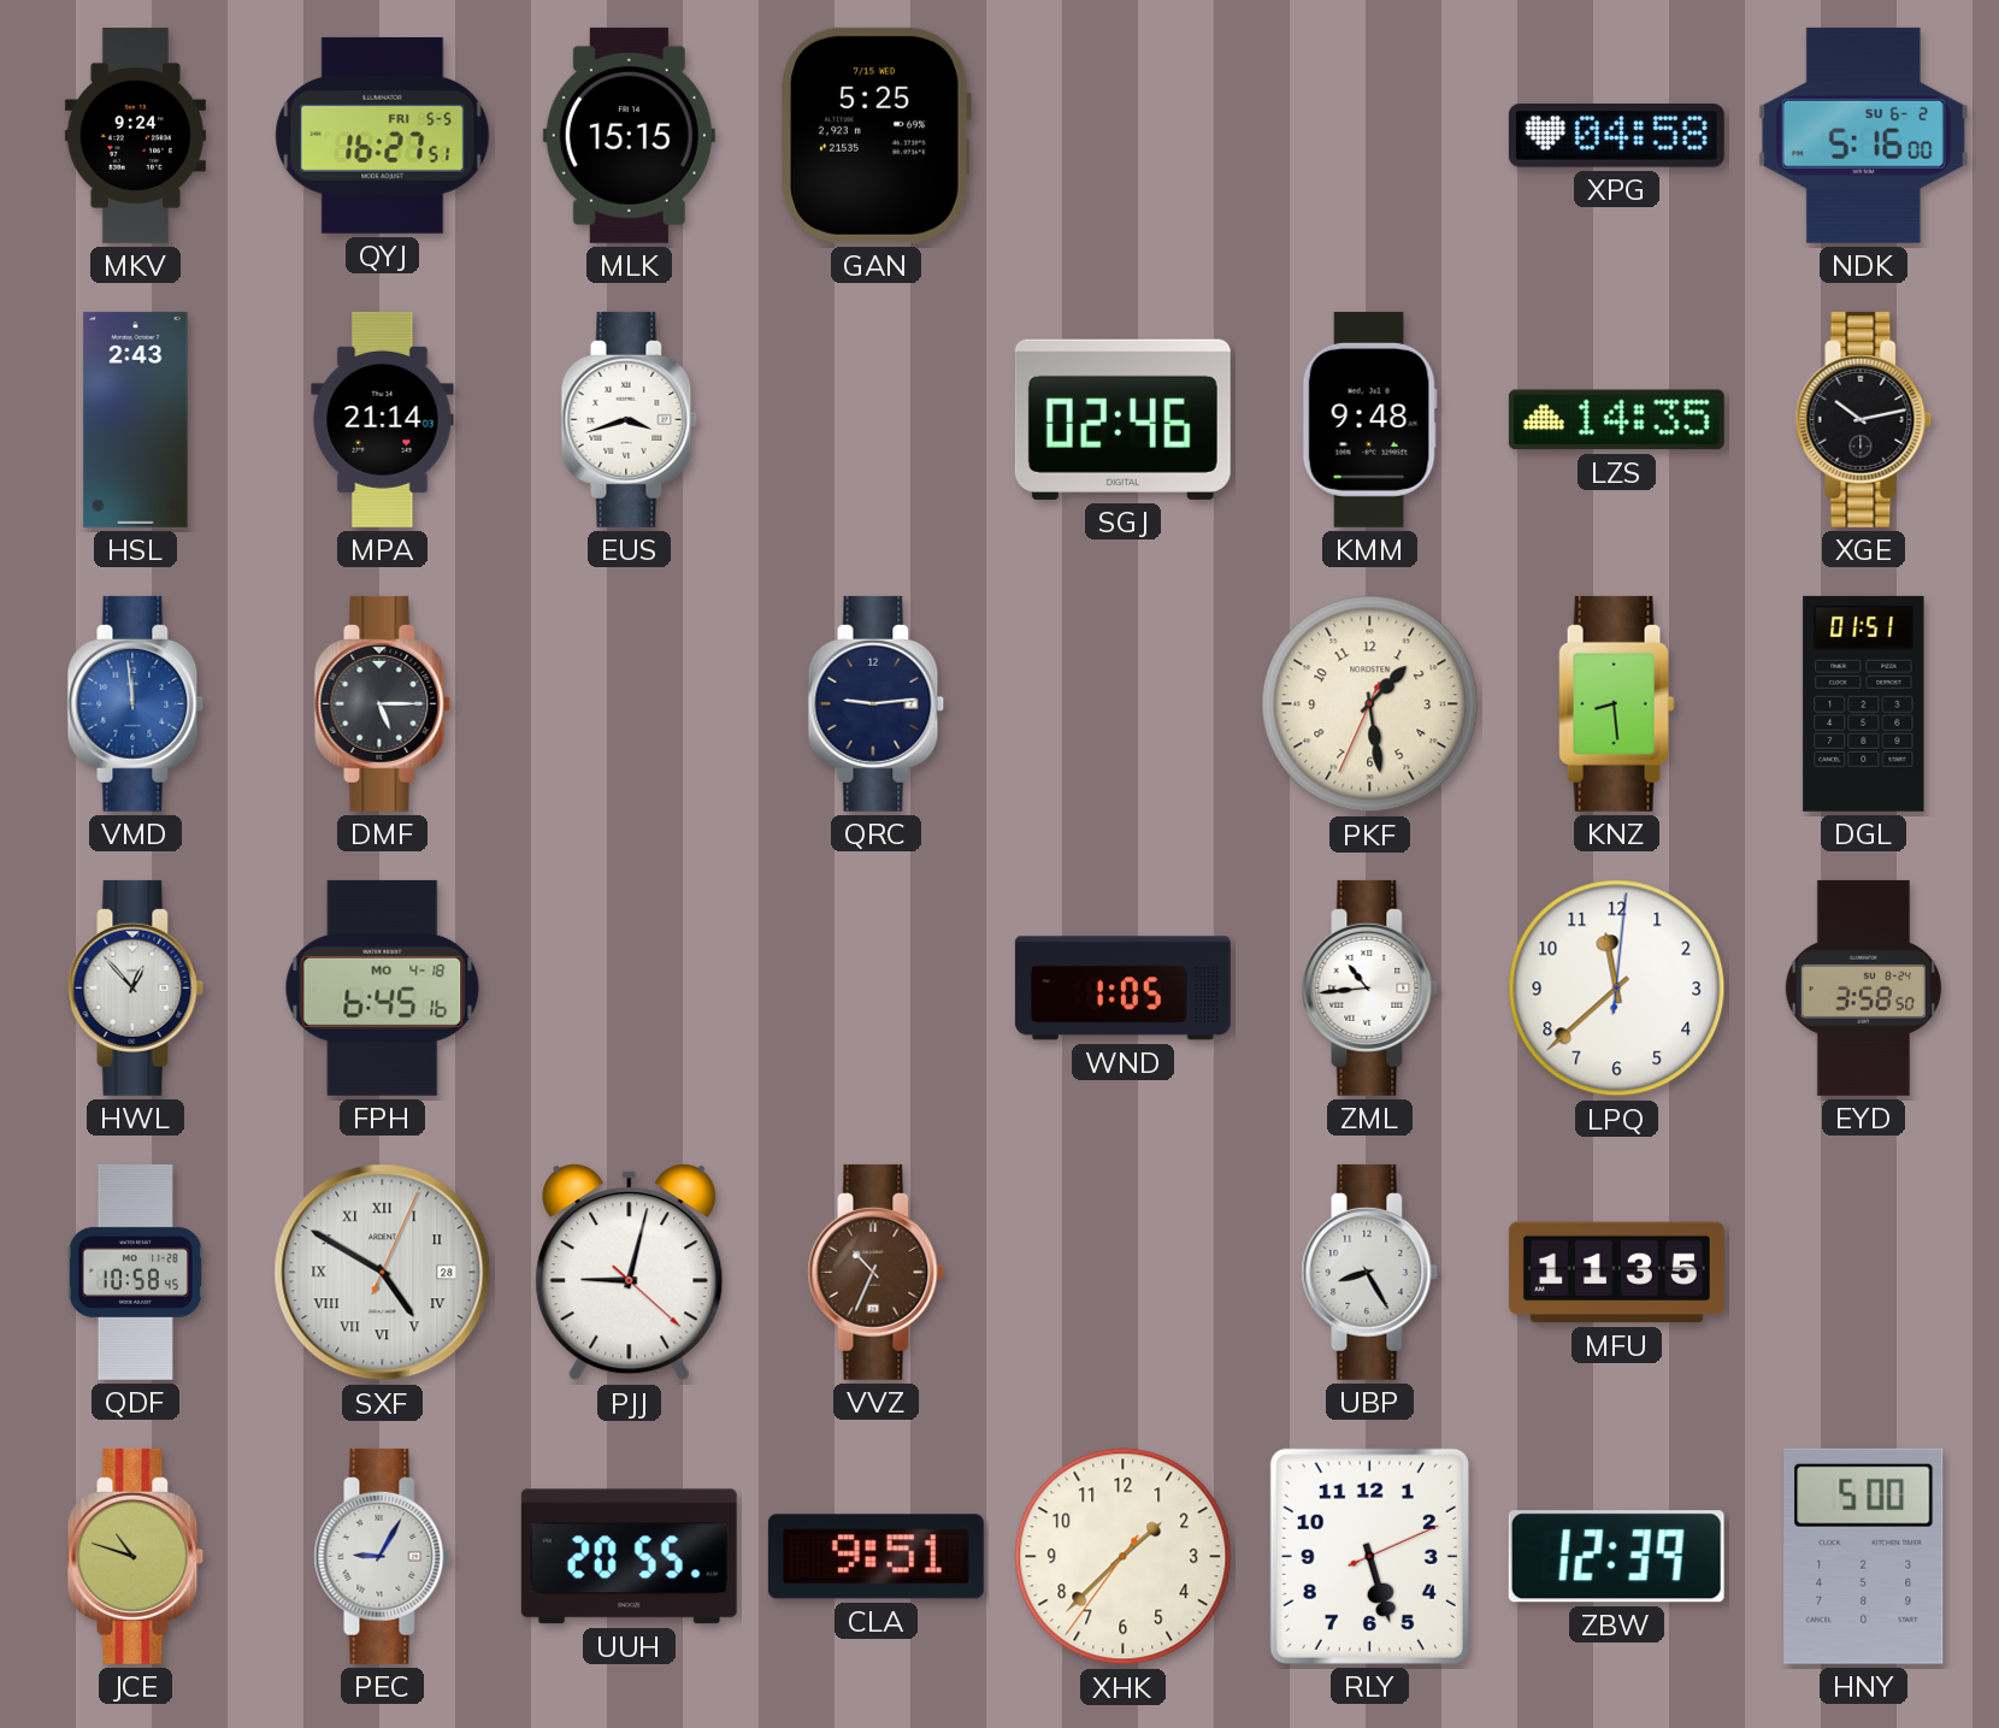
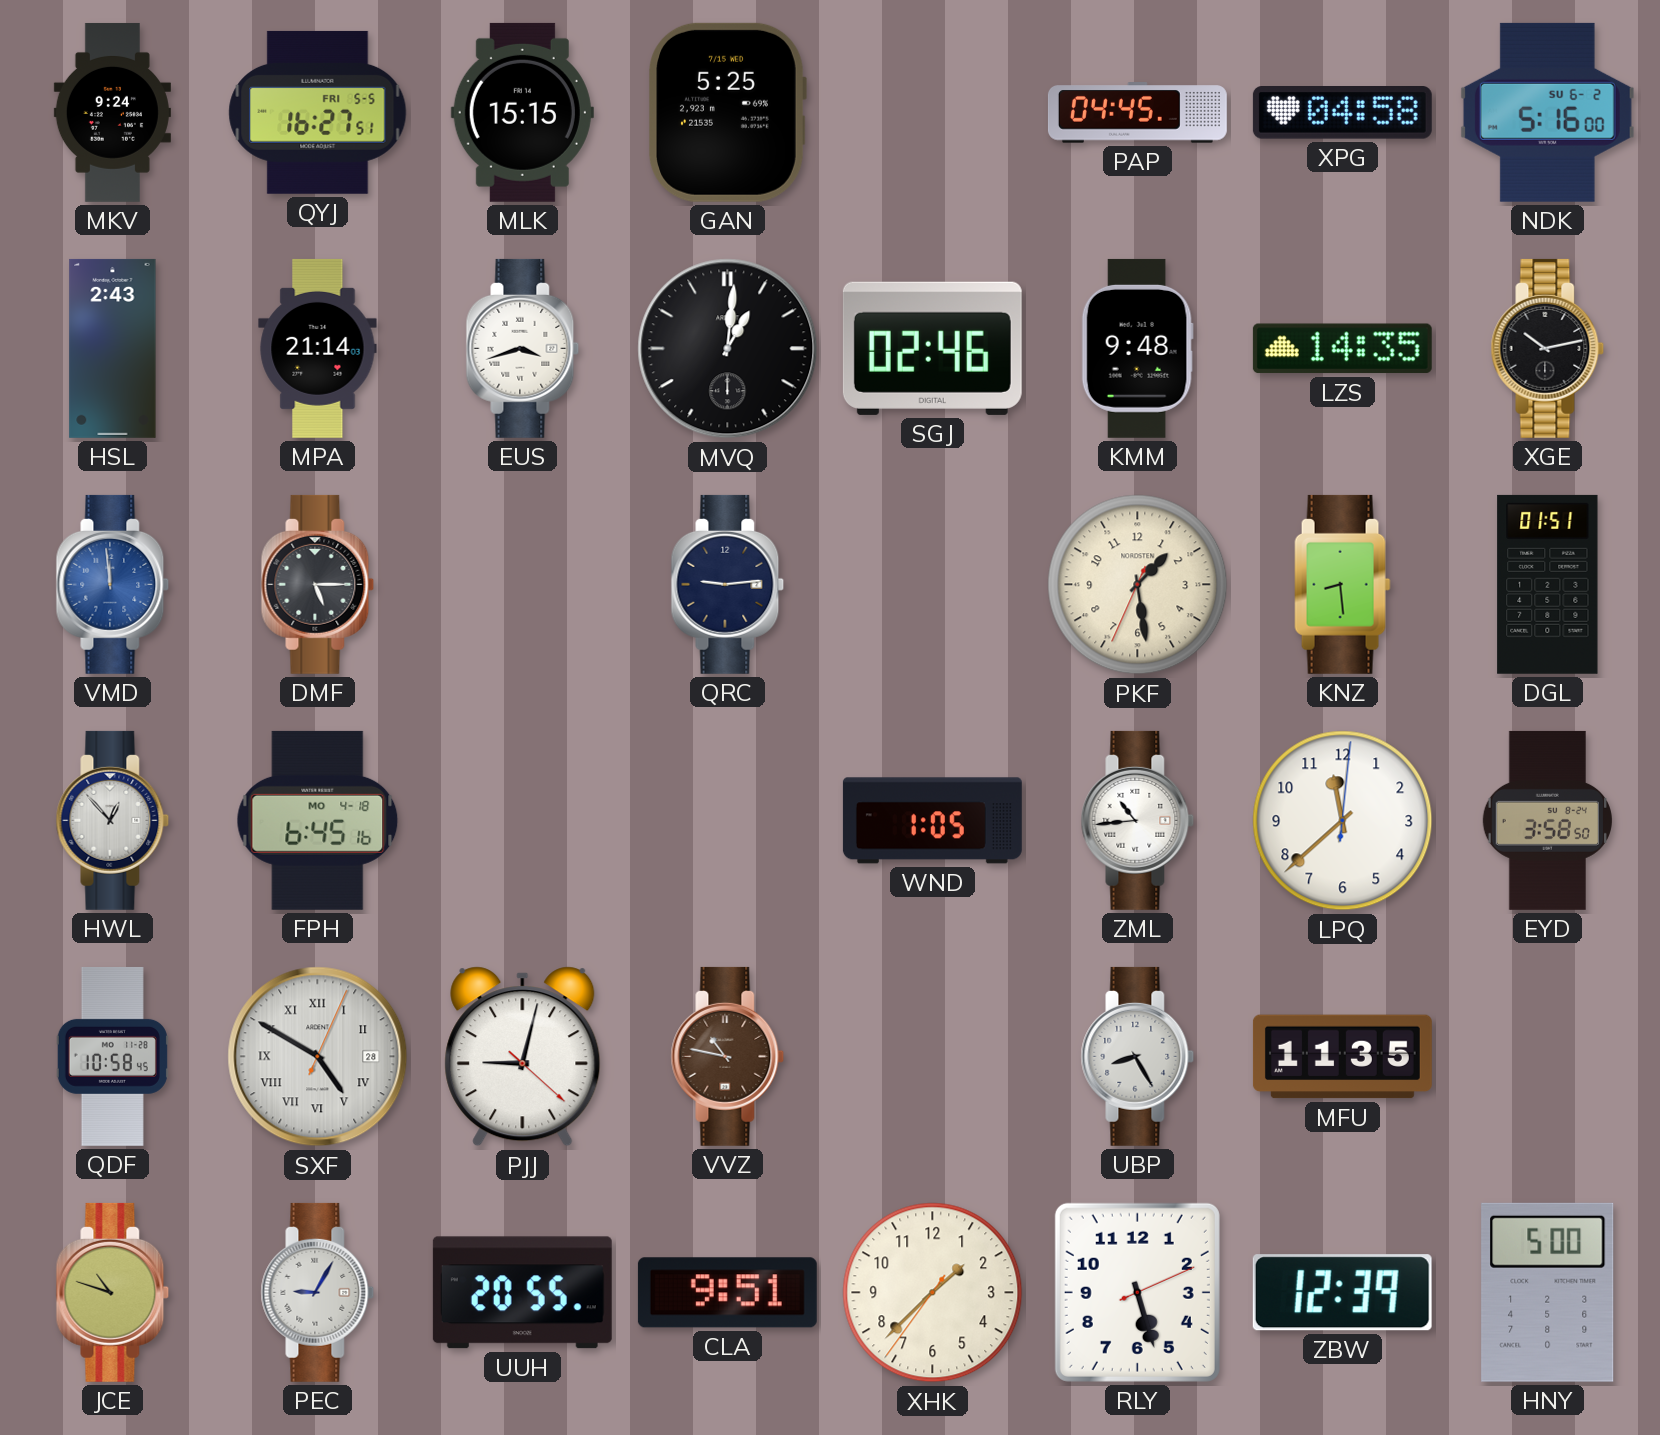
PAP: none -> 04:45 (1137, 113)
MVQ: none -> 1:01 (728, 349)
VVZ: 10:34 -> 10:47 (728, 1056)
